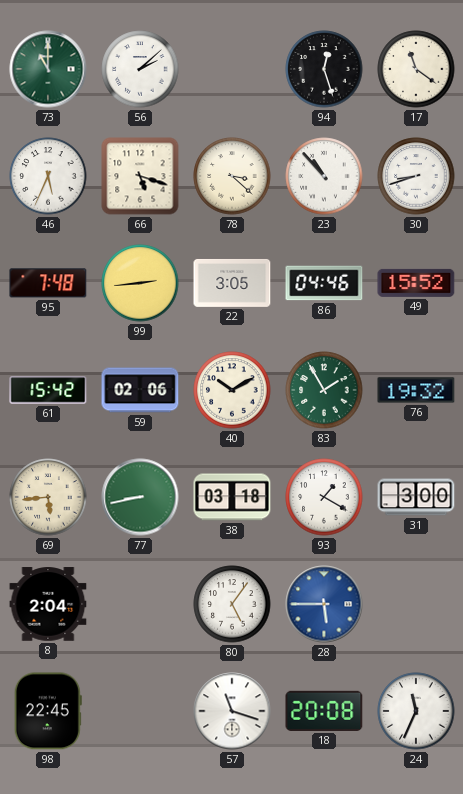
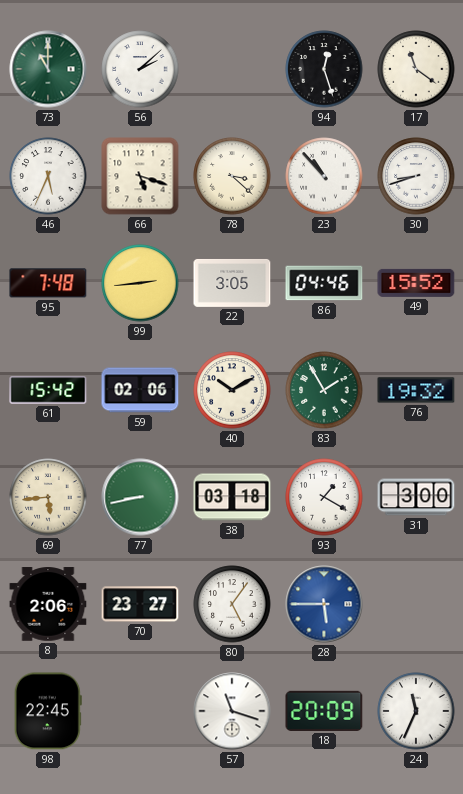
8: 2:04 -> 2:06 (48, 604)
70: none -> 23:27 (140, 604)
18: 20:08 -> 20:09 (324, 711)
